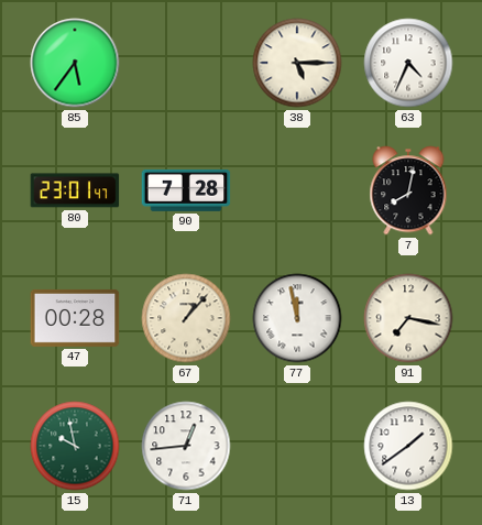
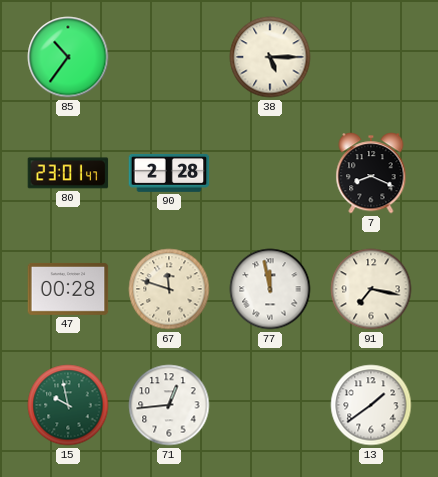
85: 5:36 -> 10:36 (68, 57)
63: 4:34 -> none (408, 63)
90: 7:28 -> 2:28 (169, 173)
7: 8:02 -> 8:19 (371, 173)
67: 1:07 -> 11:48 (169, 289)
